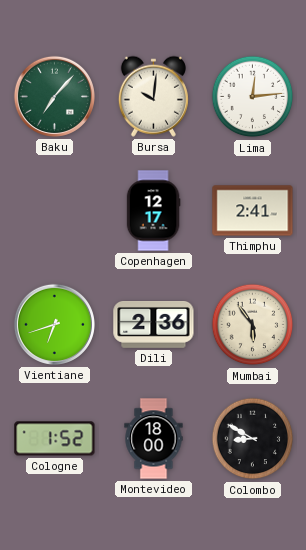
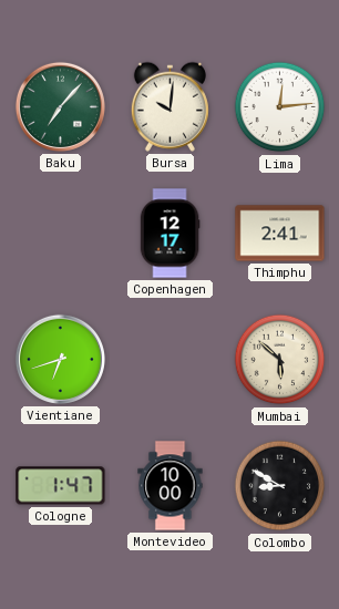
Dili: 2:36 -> none (154, 325)
Mumbai: 5:54 -> 5:52 (280, 360)
Cologne: 1:52 -> 1:47 (61, 486)
Montevideo: 18:00 -> 10:00 (171, 486)
